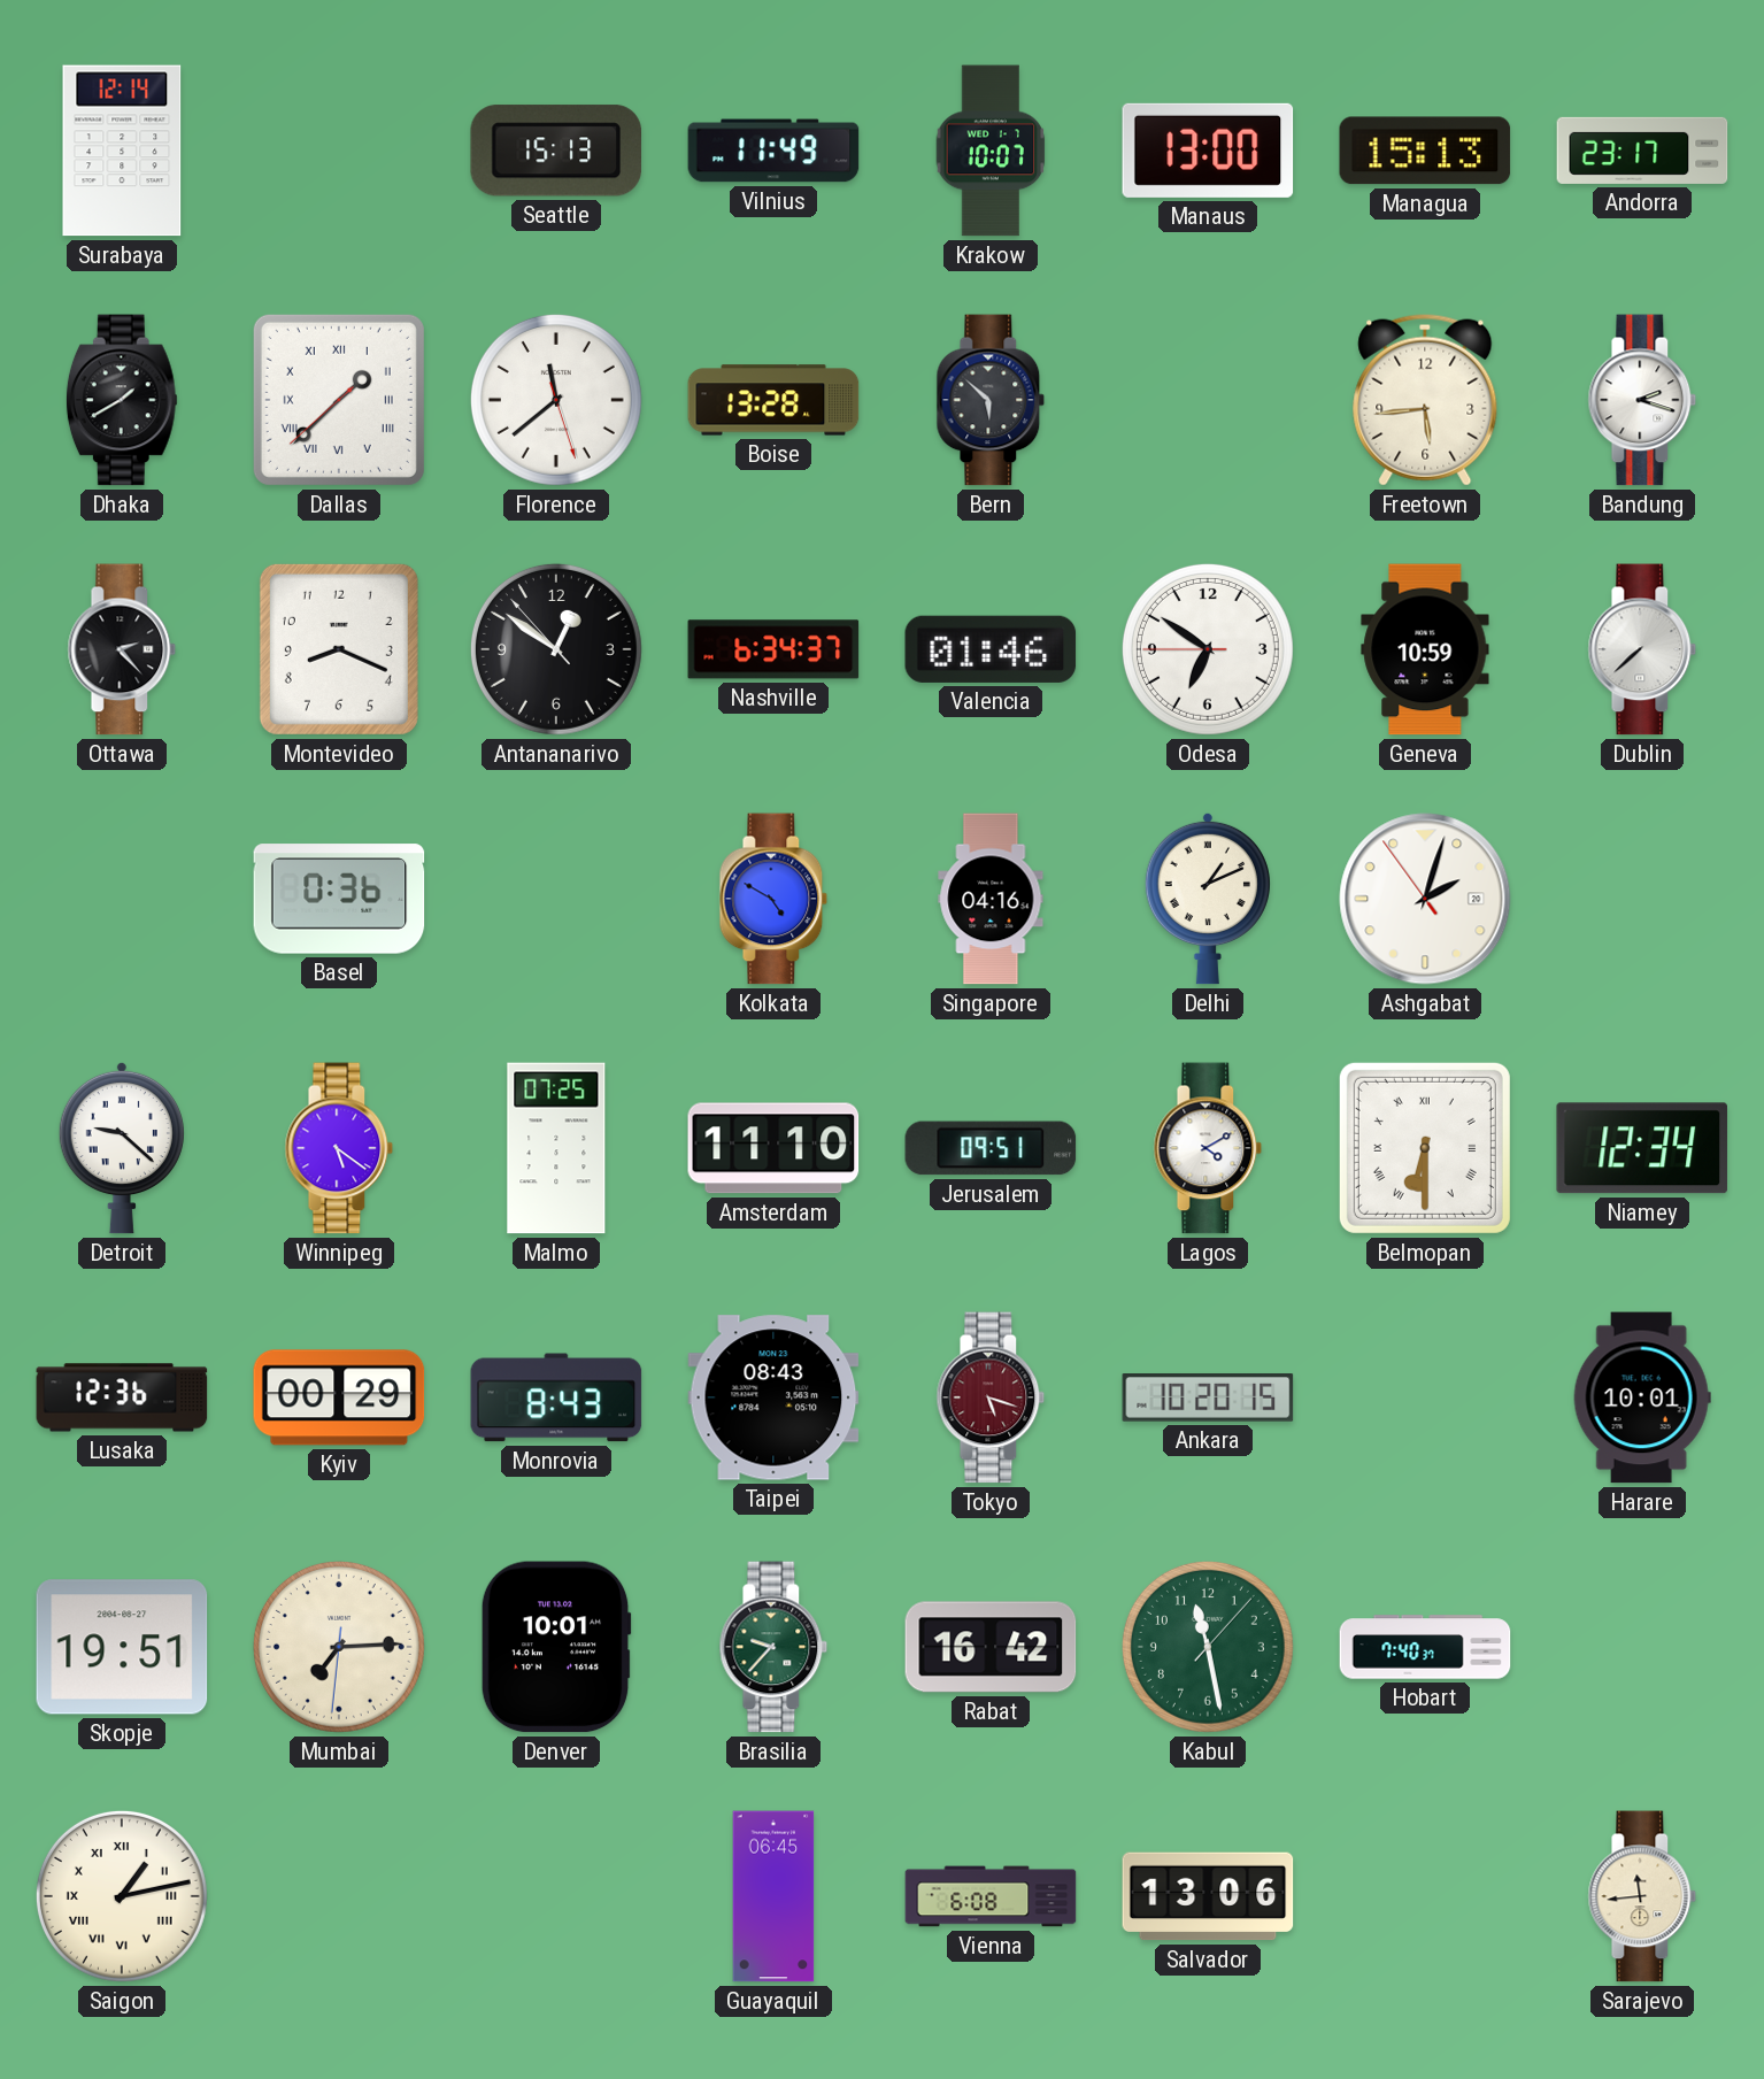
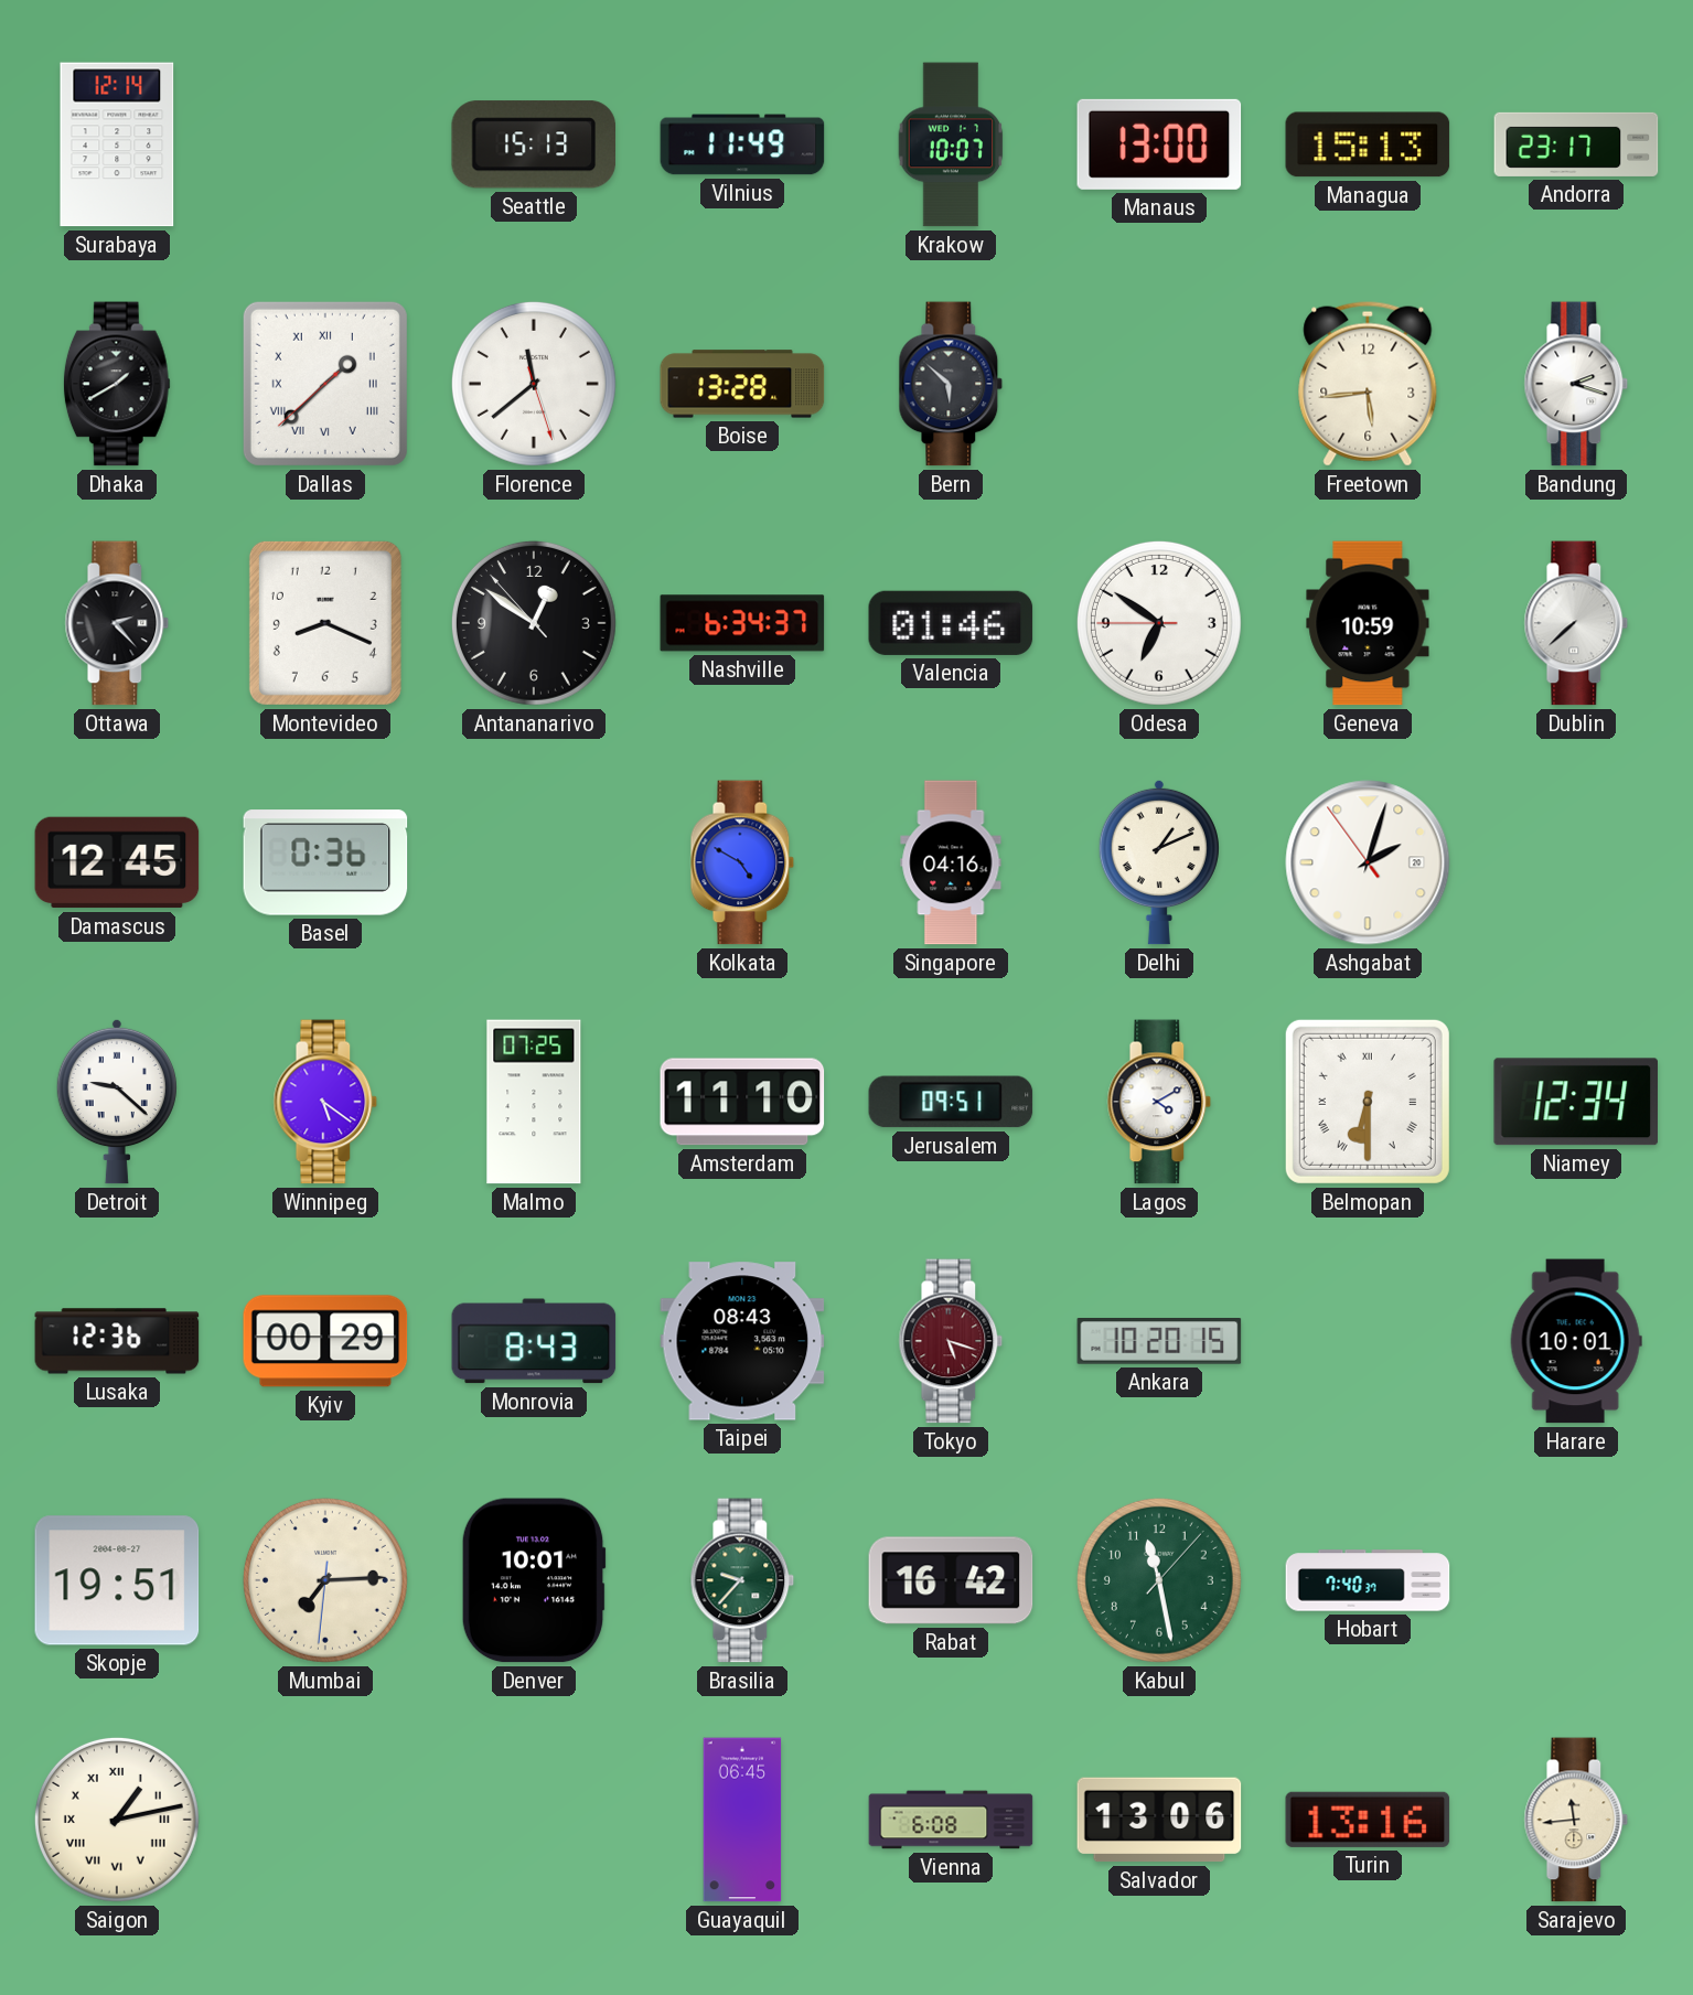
Damascus: none -> 12:45 (117, 862)
Turin: none -> 13:16 (1368, 1820)
